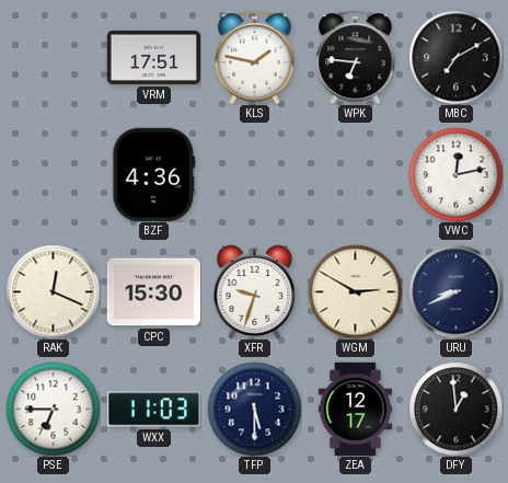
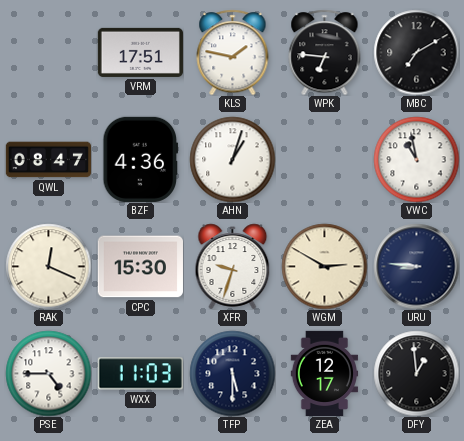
QWL: none -> 08:47 (48, 160)
AHN: none -> 1:03 (232, 159)
VWC: 12:13 -> 10:58 (416, 159)
URU: 8:41 -> 8:46 (416, 266)
PSE: 6:45 -> 4:45 (48, 373)
